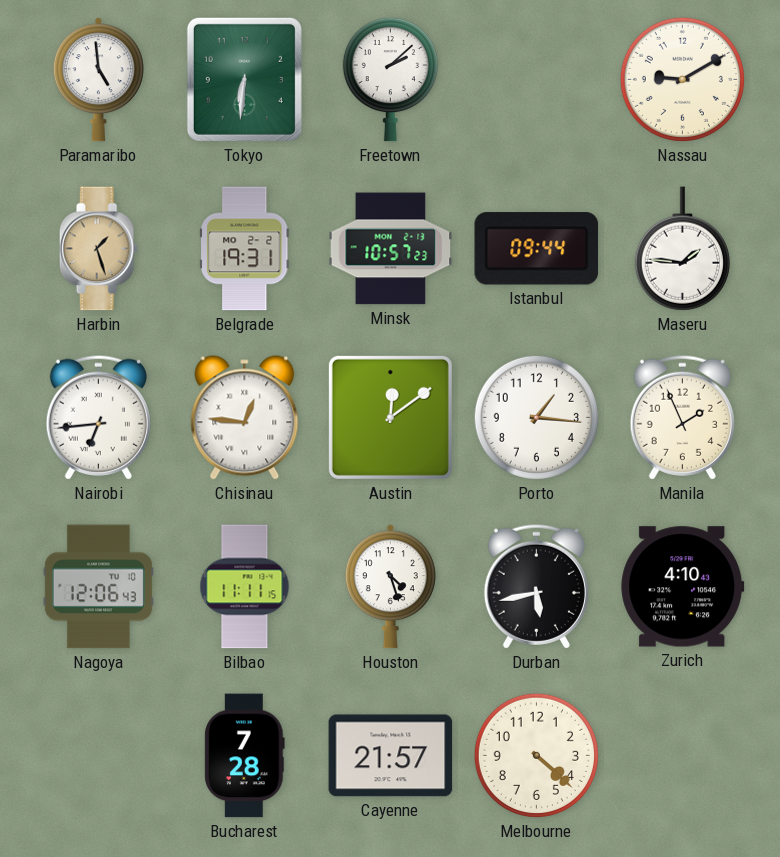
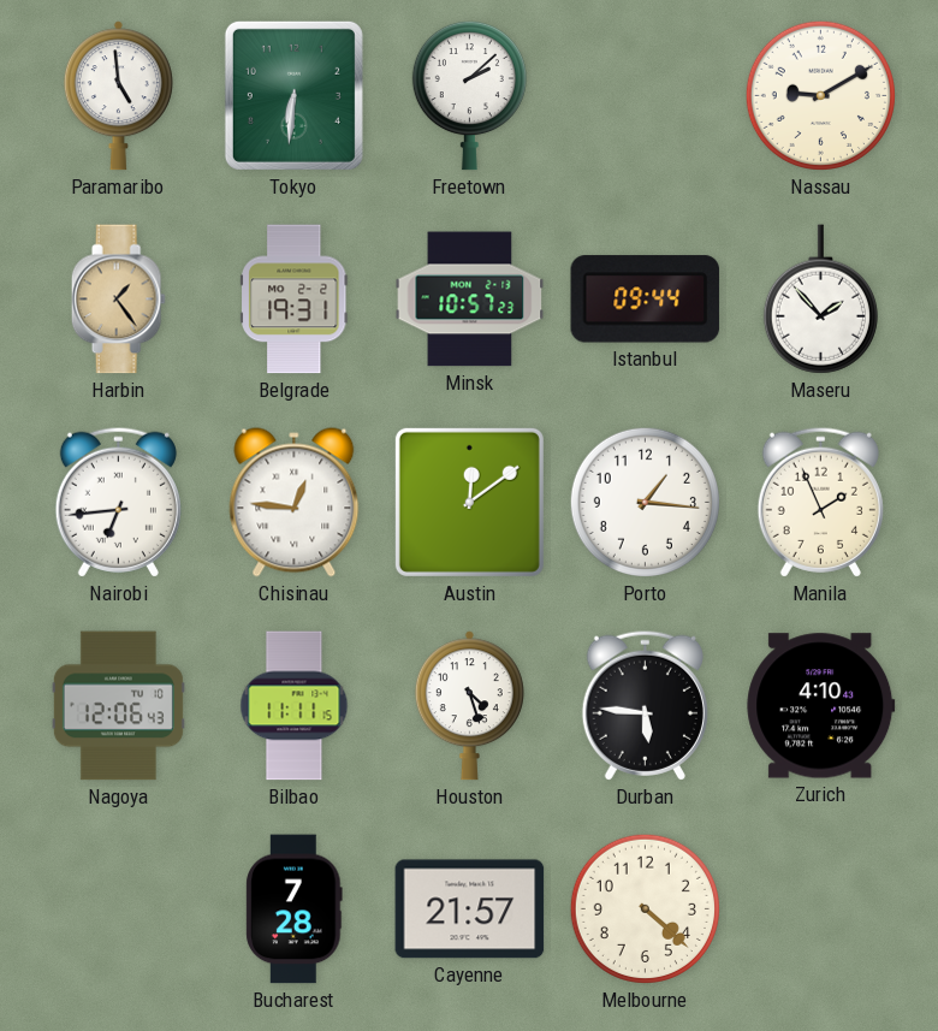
Harbin: 1:27 -> 1:24 (118, 300)
Maseru: 1:46 -> 1:53 (820, 300)
Durban: 5:43 -> 5:46 (645, 705)
